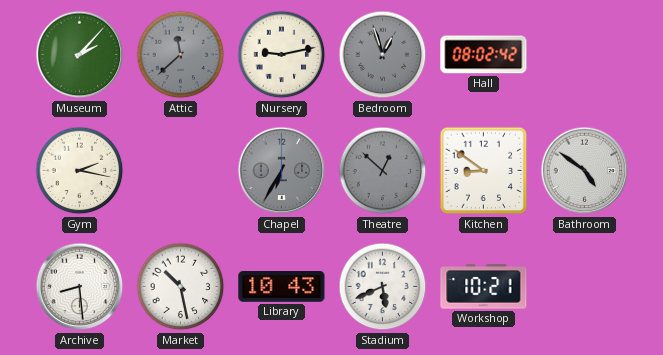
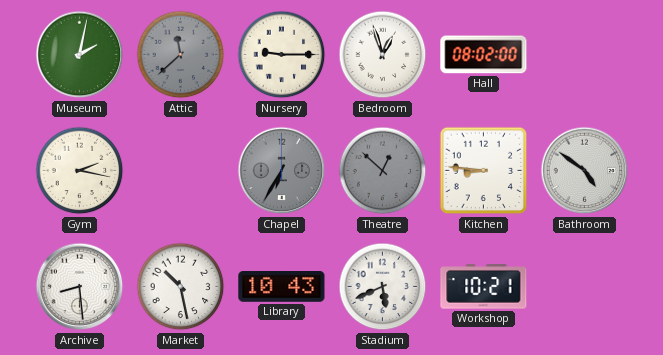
Museum: 2:07 -> 2:02 (80, 55)
Nursery: 9:13 -> 9:15 (282, 55)
Bedroom dial: grey -> white (383, 55)
Hall: 08:02:42 -> 08:02:00 (484, 55)
Kitchen: 8:51 -> 8:46 (484, 171)
